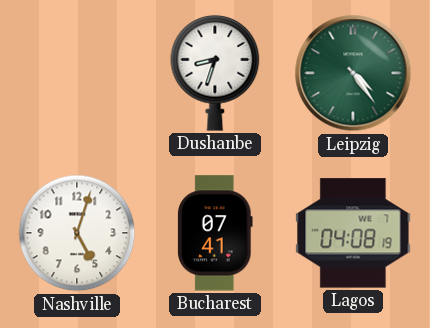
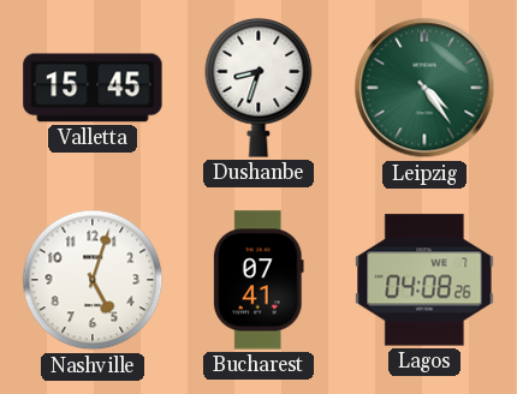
Valletta: none -> 15:45 (93, 88)
Lagos: 04:08:19 -> 04:08:26 (424, 280)
